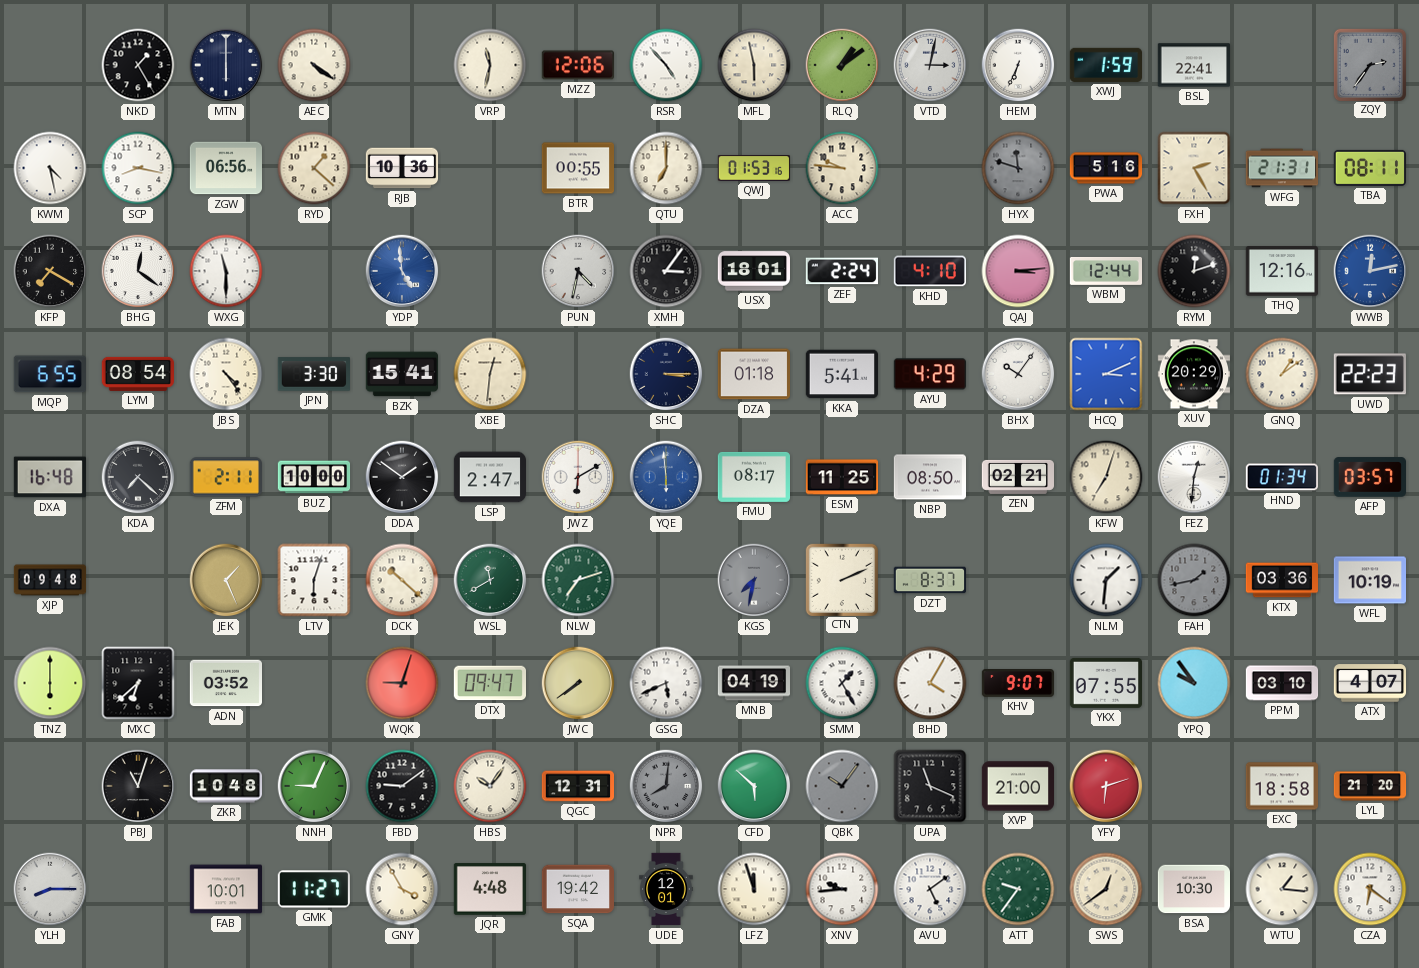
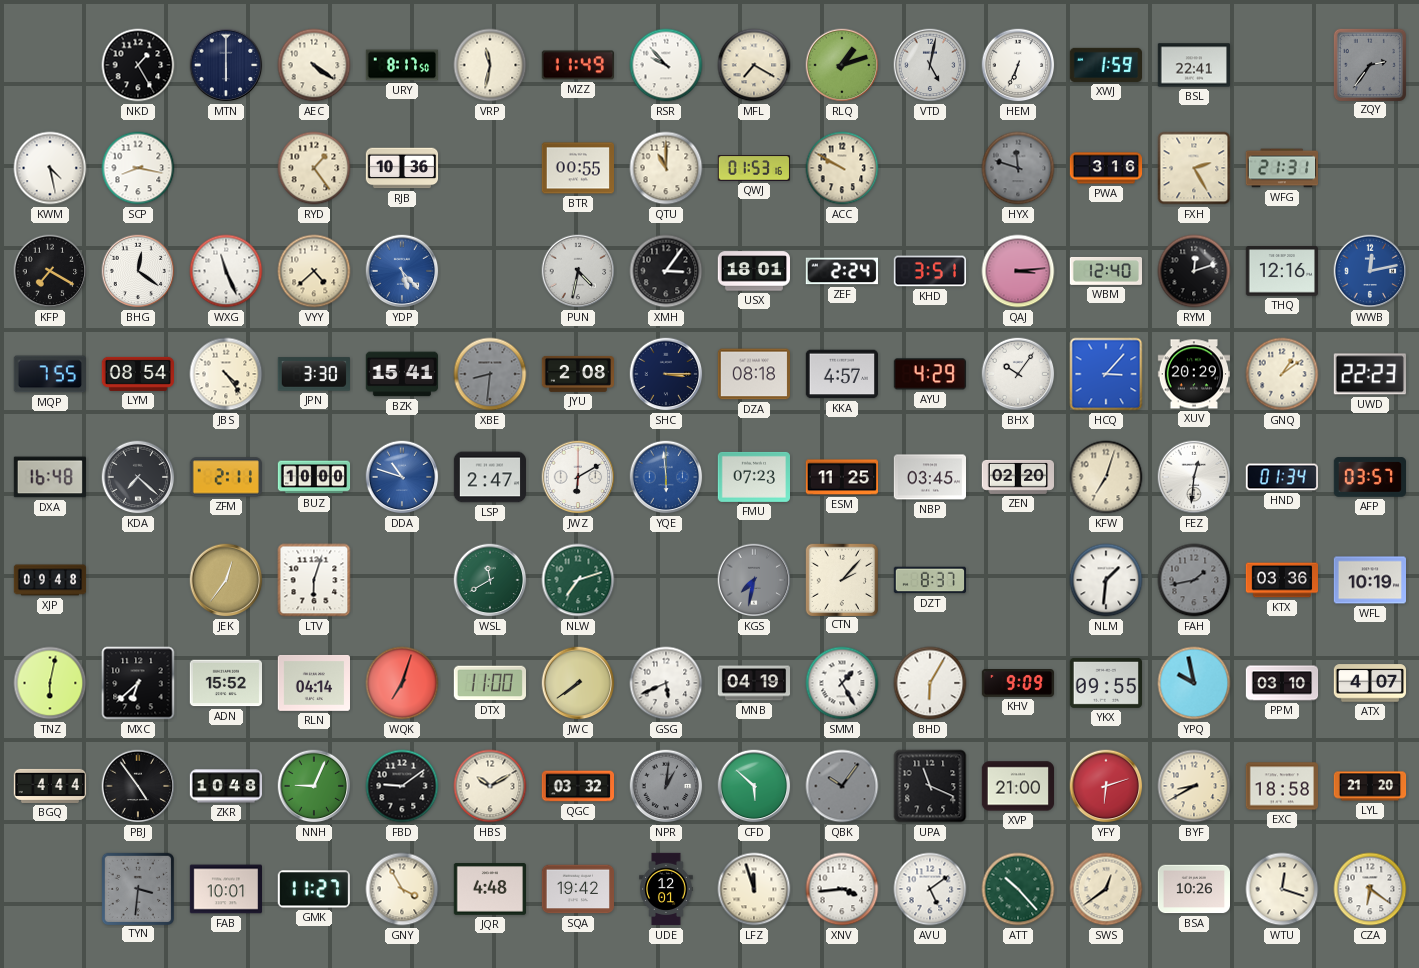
URY: none -> 8:17 (402, 65)
MZZ: 12:06 -> 11:49 (578, 65)
RSR: 4:53 -> 9:53 (666, 65)
MFL: 5:58 -> 7:20 (754, 65)
RLQ: 1:09 -> 1:12 (842, 65)
VTD: 3:02 -> 5:02 (930, 65)
ZGW: 06:56 -> none (225, 168)
RYD: 1:22 -> 1:24 (314, 168)
QTU: 7:00 -> 11:00 (666, 168)
ACC: 9:46 -> 9:50 (842, 168)
PWA: 5:16 -> 3:16 (1106, 168)
TBA: 08:11 -> none (1370, 168)
WXG: 11:30 -> 11:26 (226, 271)
VYY: none -> 4:38 (314, 271)
YDP: 4:59 -> 5:23 (402, 271)
KHD: 4:10 -> 3:51 (929, 271)
WBM: 12:44 -> 12:40 (1106, 271)
MQP: 6:55 -> 7:55 (50, 374)
XBE: 12:31 -> 8:31 (490, 374)
XBE dial: cream -> grey (490, 374)
JYU: none -> 2:08 (577, 374)
DZA: 01:18 -> 08:18 (753, 374)
KKA: 5:41 -> 4:57 (841, 374)
HCQ: 3:11 -> 3:07 (1106, 374)
DDA: 1:51 -> 10:48 (402, 477)
DDA dial: black -> blue (402, 477)
FMU: 08:17 -> 07:23 (753, 477)
NBP: 08:50 -> 03:45 (929, 477)
ZEN: 02:21 -> 02:20 (1017, 477)
JEK: 1:26 -> 12:36 (226, 580)
DCK: 10:22 -> none (402, 580)
CTN: 2:11 -> 2:07 (841, 579)
TNZ: 6:00 -> 6:02 (50, 683)
ADN: 03:52 -> 15:52 (225, 683)
RLN: none -> 04:14 (313, 683)
WQK: 9:03 -> 7:03 (402, 683)
DTX: 09:47 -> 11:00 (489, 683)
BHD: 4:05 -> 6:05 (930, 683)
KHV: 9:07 -> 9:09 (1018, 684)
YKX: 07:55 -> 09:55 (1105, 683)
YPQ: 9:54 -> 9:58 (1194, 683)
BGQ: none -> 4:44 (50, 786)
PBJ: 11:03 -> 4:54 (138, 786)
HBS: 10:06 -> 10:10 (490, 786)
QGC: 12:31 -> 03:32 (577, 786)
NPR: 8:01 -> 1:01 (666, 786)
BYF: none -> 8:40 (1194, 786)
YLH: 8:15 -> none (50, 889)
TYN: none -> 3:31 (137, 888)
XNV: 9:44 -> 3:44 (842, 889)
ATT: 9:36 -> 10:23 (1018, 889)
BSA: 10:30 -> 10:26 (1193, 889)
WTU: 1:16 -> 12:18 (1282, 889)
